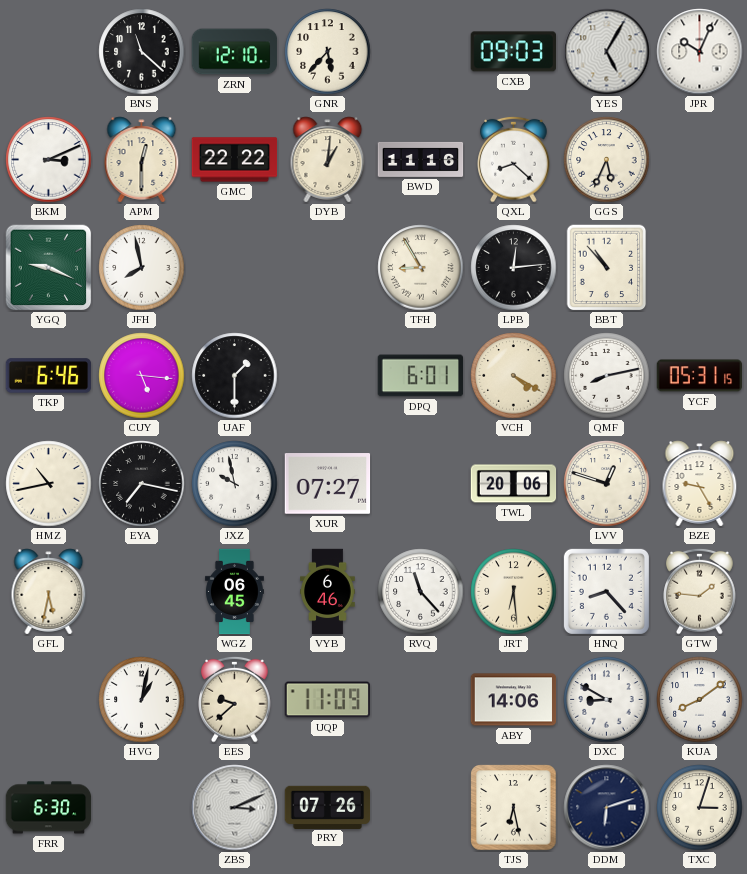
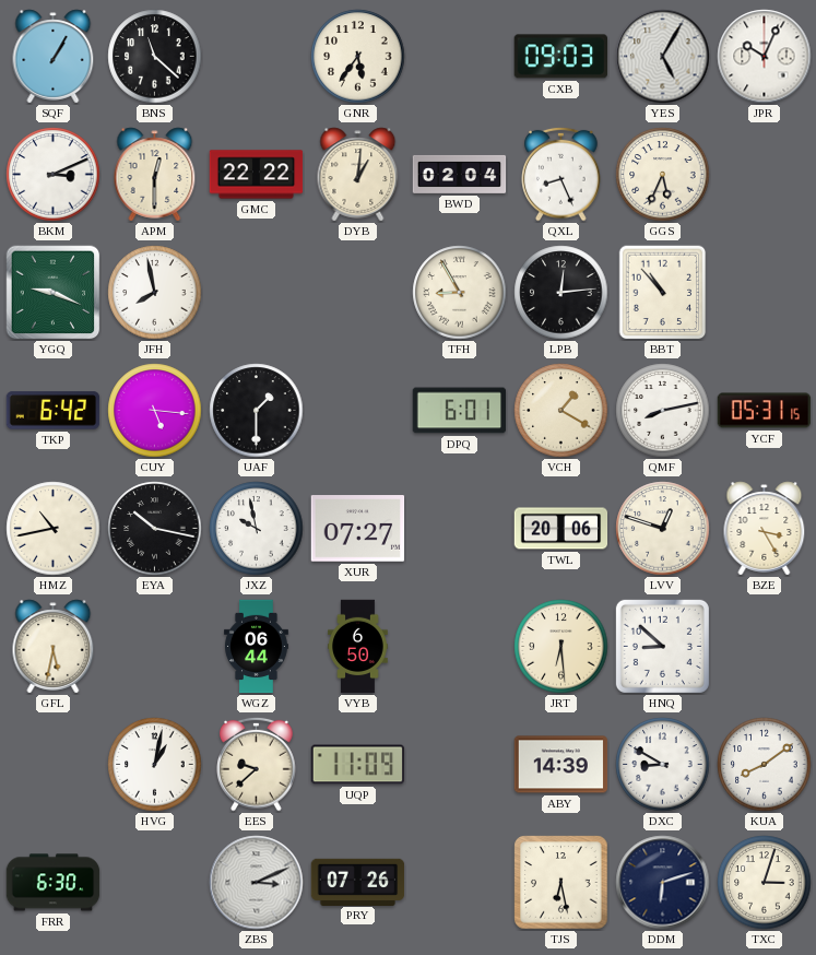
SQF: none -> 1:05 (54, 57)
ZRN: 12:10 -> none (235, 52)
GNR: 5:37 -> 5:36 (358, 57)
BWD: 11:16 -> 02:04 (460, 174)
QXL: 8:22 -> 8:26 (561, 174)
TKP: 6:46 -> 6:42 (54, 411)
VCH: 4:20 -> 1:20 (561, 411)
EYA: 7:17 -> 10:17 (155, 529)
BZE: 9:25 -> 3:25 (765, 529)
WGZ: 06:45 -> 06:44 (256, 647)
VYB: 6:46 -> 6:50 (358, 647)
RVQ: 11:23 -> none (421, 592)
HNQ: 8:23 -> 8:52 (662, 646)
GTW: 1:46 -> none (700, 591)
ABY: 14:06 -> 14:39 (561, 765)
